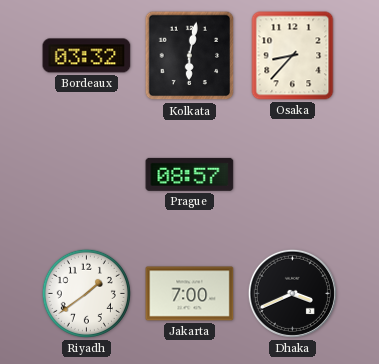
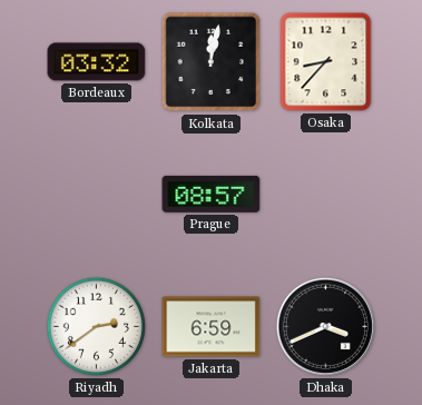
Kolkata: 6:02 -> 12:02 (212, 62)
Riyadh: 1:39 -> 2:39 (96, 326)
Jakarta: 7:00 -> 6:59 (212, 327)
